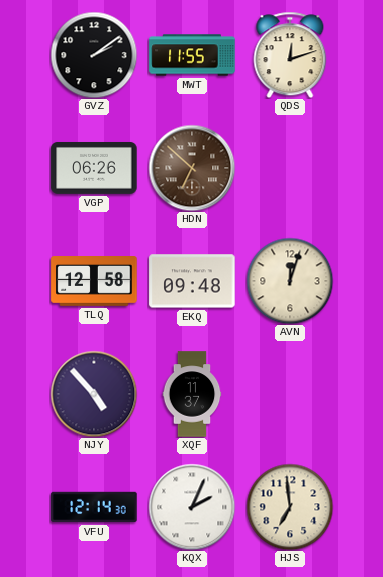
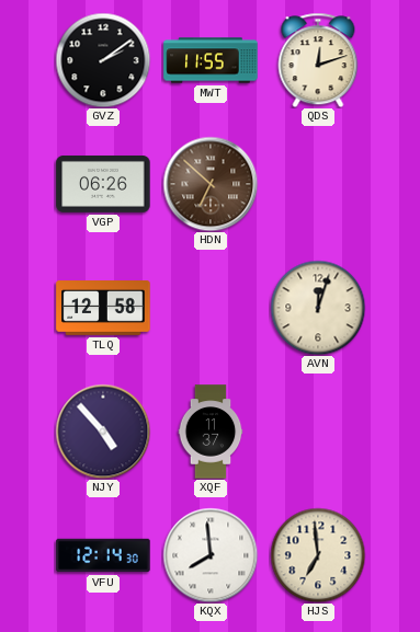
EKQ: 09:48 -> none (192, 281)
KQX: 2:04 -> 7:59 (211, 555)
